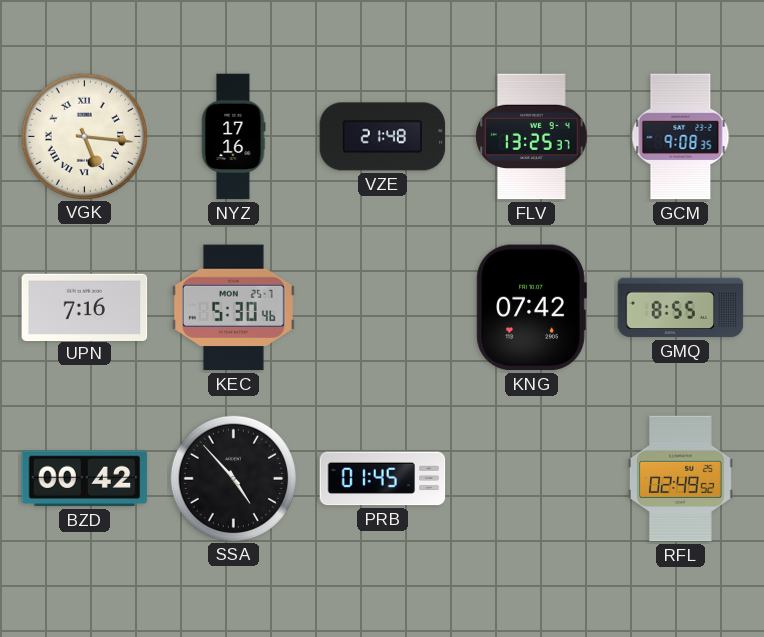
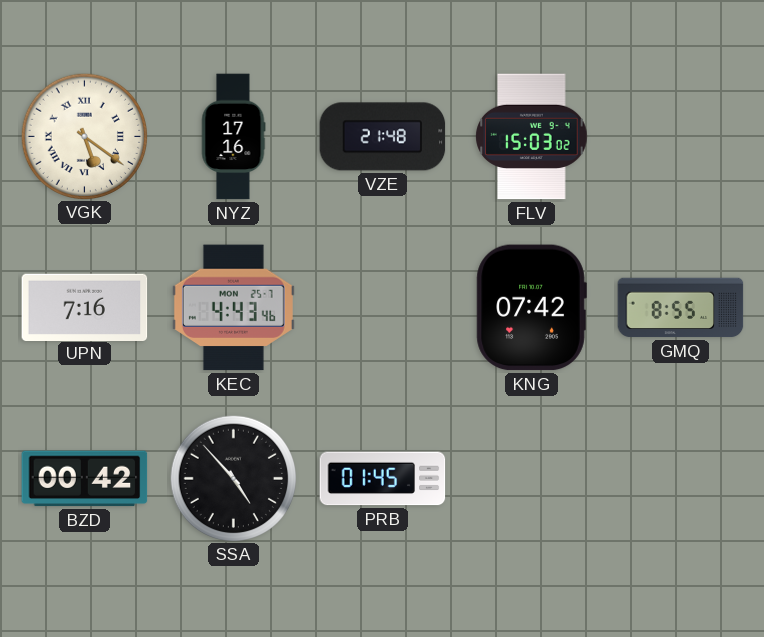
VGK: 5:16 -> 5:21 (84, 136)
FLV: 13:25 -> 15:03 (532, 137)
GCM: 9:08 -> none (681, 137)
KEC: 5:30 -> 4:43 (233, 308)
RFL: 02:49 -> none (680, 479)
